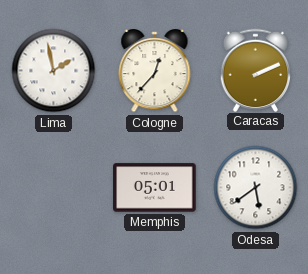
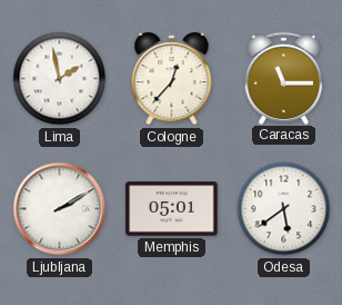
Caracas: 2:11 -> 11:15 (284, 78)
Ljubljana: none -> 2:10 (60, 209)
